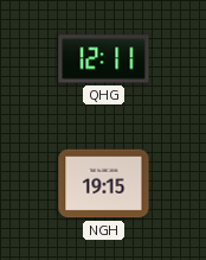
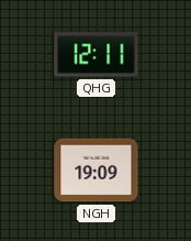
NGH: 19:15 -> 19:09 (97, 171)
